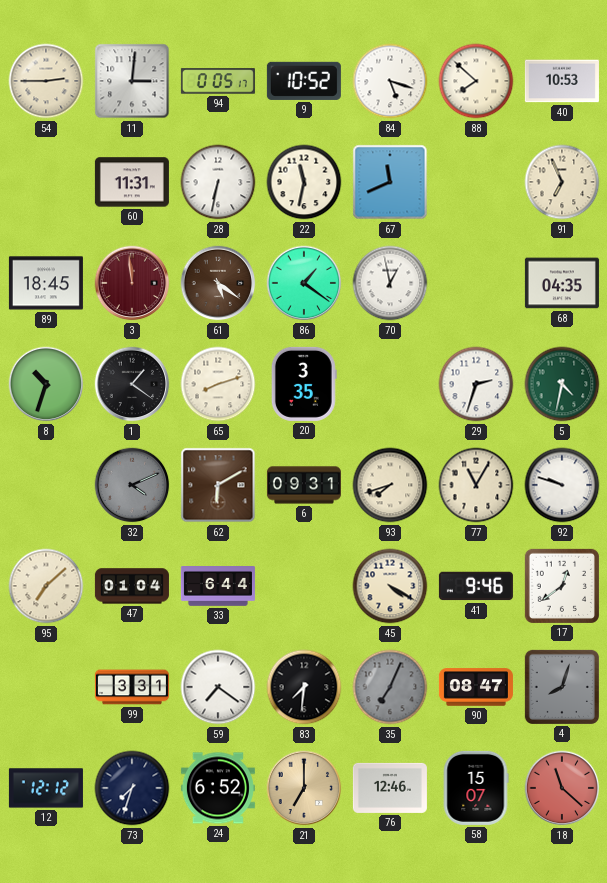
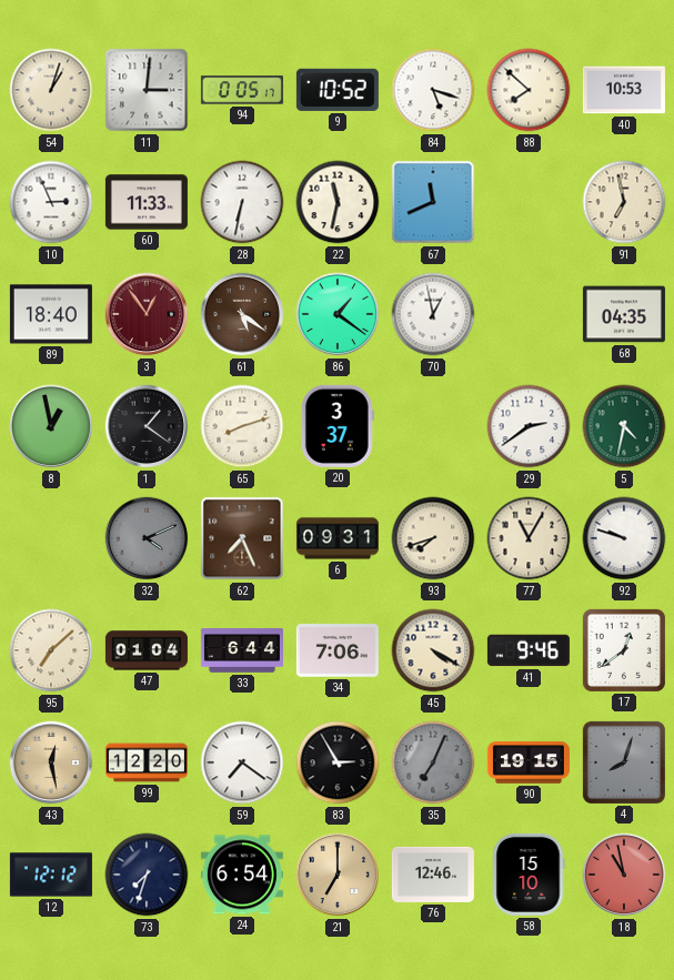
54: 2:45 -> 1:03 (51, 90)
10: none -> 2:56 (51, 202)
60: 11:31 -> 11:33 (147, 202)
91: 6:56 -> 6:58 (624, 202)
89: 18:45 -> 18:40 (51, 314)
3: 11:59 -> 12:54 (147, 314)
8: 10:33 -> 12:58 (51, 426)
20: 3:35 -> 3:37 (338, 426)
29: 2:33 -> 2:39 (529, 426)
62: 6:10 -> 7:26 (242, 538)
34: none -> 7:06 (338, 650)
43: none -> 12:28 (51, 762)
99: 3:31 -> 12:20 (147, 762)
83: 7:31 -> 2:55 (338, 762)
90: 08:47 -> 19:15 (529, 762)
24: 6:52 -> 6:54 (242, 875)
58: 15:07 -> 15:10 (529, 875)
18: 11:22 -> 10:58 (624, 875)
